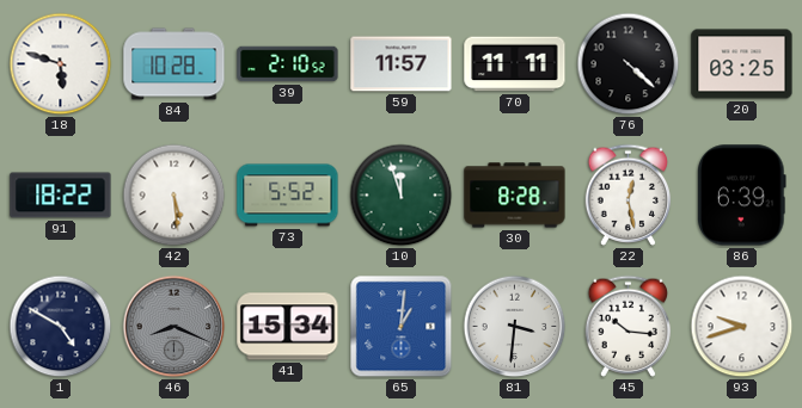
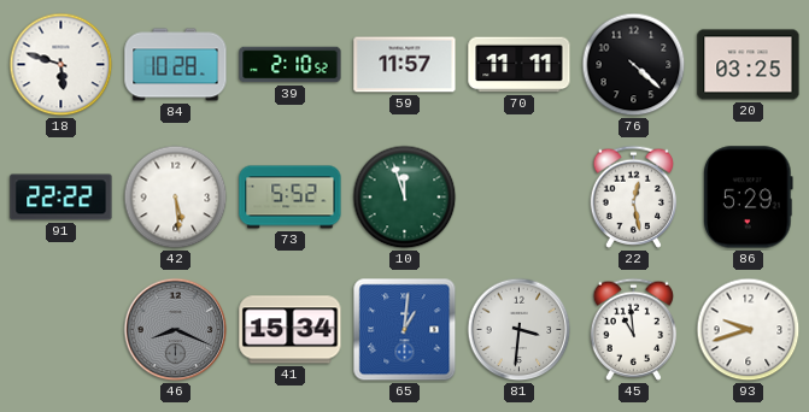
91: 18:22 -> 22:22 (61, 198)
30: 8:28 -> none (515, 196)
86: 6:39 -> 5:29 (749, 198)
1: 4:50 -> none (61, 327)
45: 10:16 -> 10:59 (634, 329)
